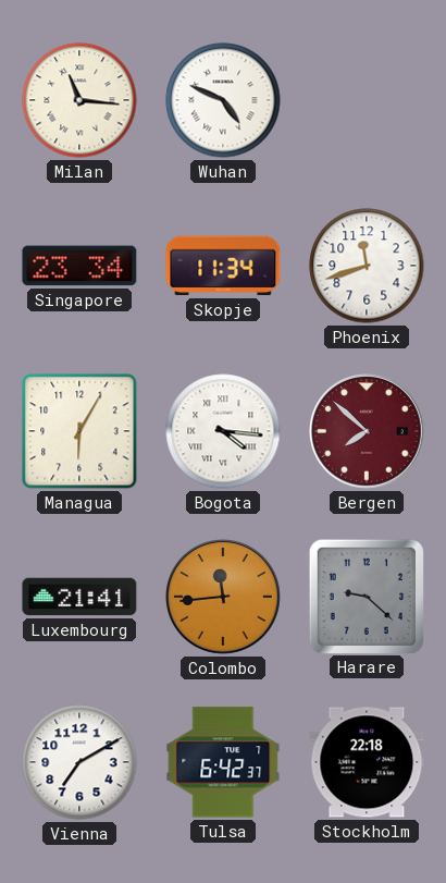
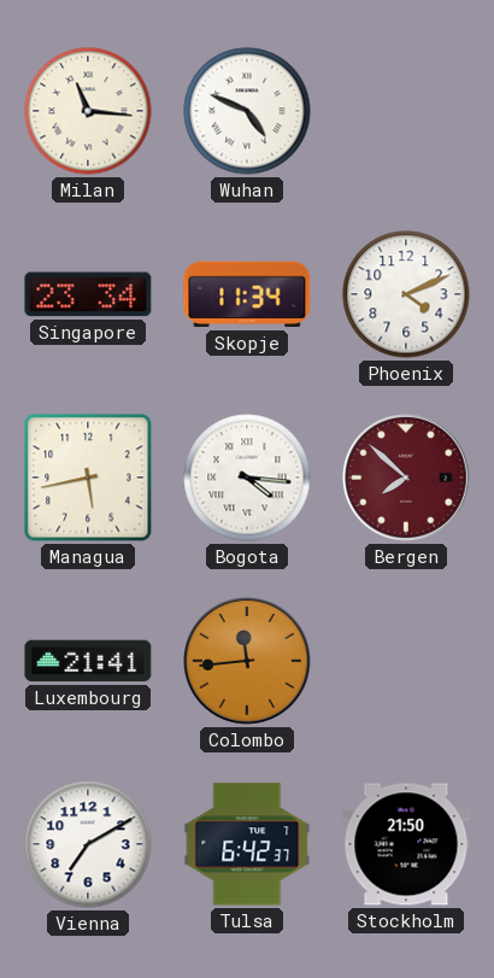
Phoenix: 11:42 -> 4:11 (406, 294)
Managua: 6:05 -> 5:43 (88, 478)
Harare: 9:22 -> none (366, 596)
Stockholm: 22:18 -> 21:50 (406, 844)
